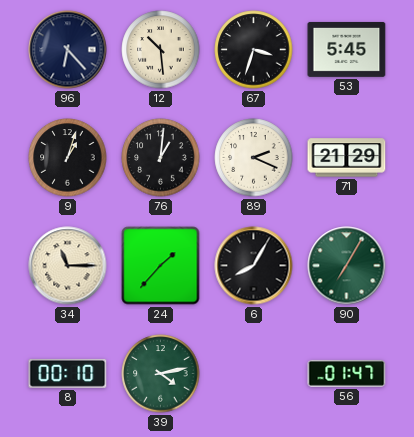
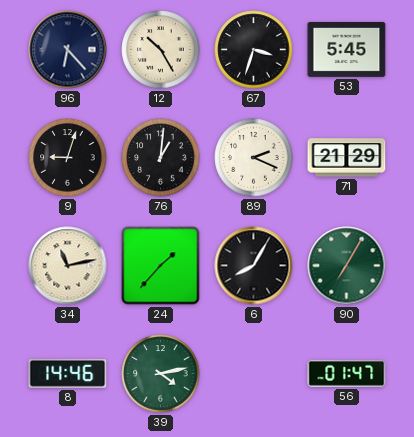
12: 10:29 -> 10:25 (161, 50)
9: 1:03 -> 9:03 (68, 158)
34: 11:15 -> 11:13 (68, 266)
8: 00:10 -> 14:46 (68, 373)
